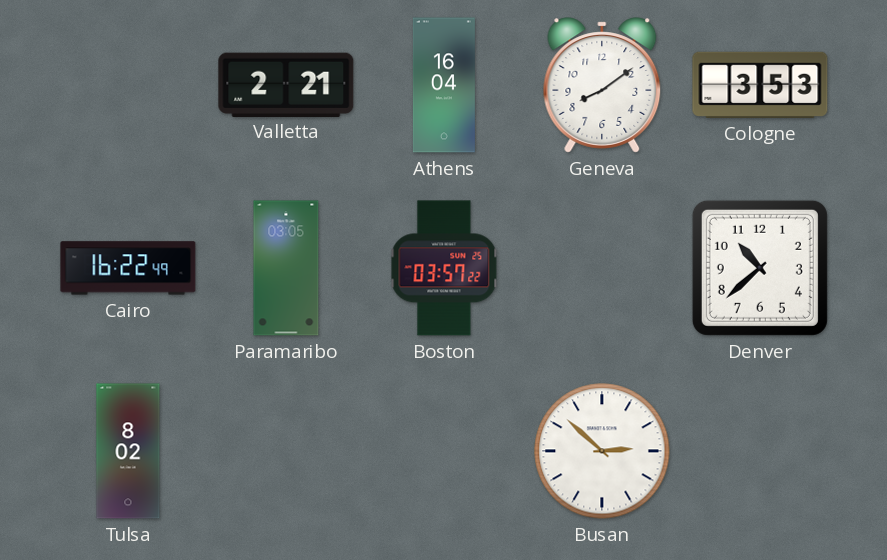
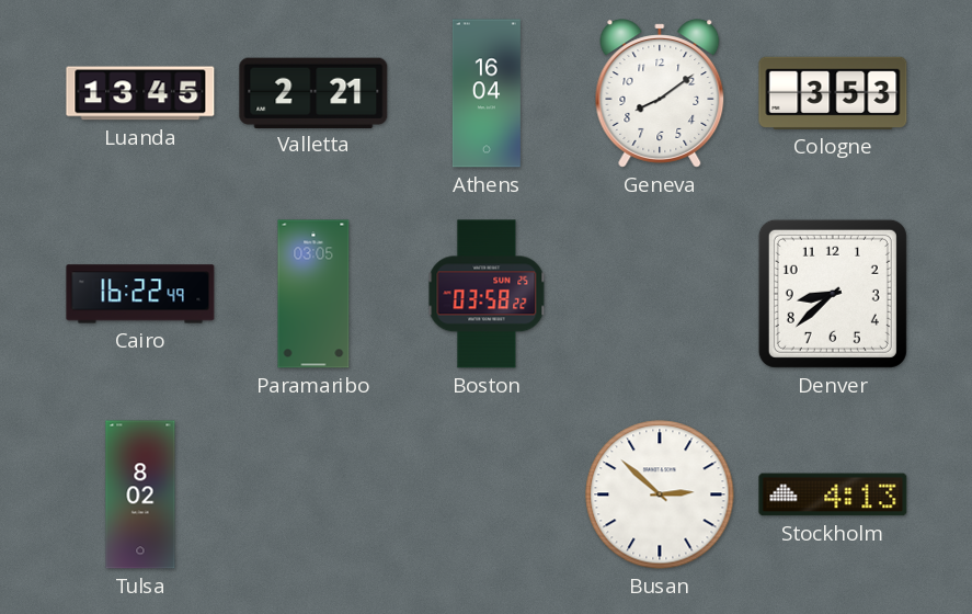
Luanda: none -> 13:45 (140, 93)
Boston: 03:57 -> 03:58 (487, 294)
Denver: 10:38 -> 8:38 (833, 294)
Stockholm: none -> 4:13 (833, 494)
